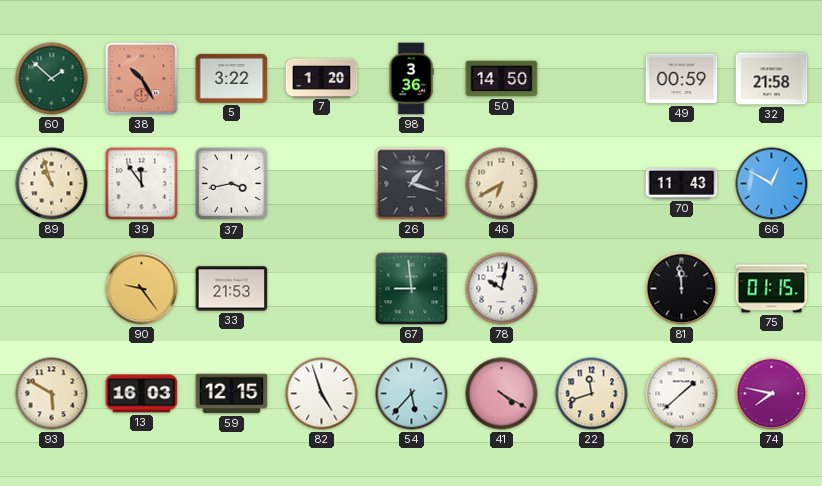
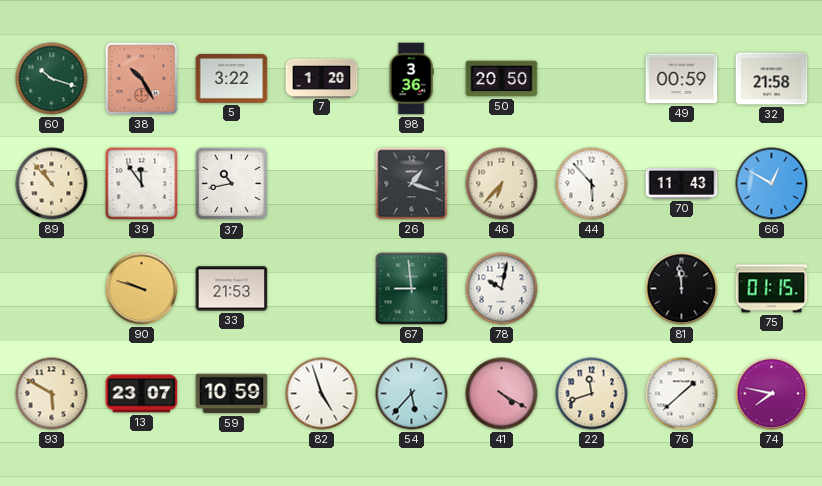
60: 1:52 -> 10:18 (52, 79)
50: 14:50 -> 20:50 (502, 79)
89: 10:57 -> 10:53 (52, 184)
37: 3:43 -> 10:43 (232, 184)
46: 6:40 -> 6:37 (502, 184)
44: none -> 5:53 (592, 184)
90: 9:24 -> 9:48 (142, 289)
13: 16:03 -> 23:07 (142, 394)
59: 12:15 -> 10:59 (232, 394)
